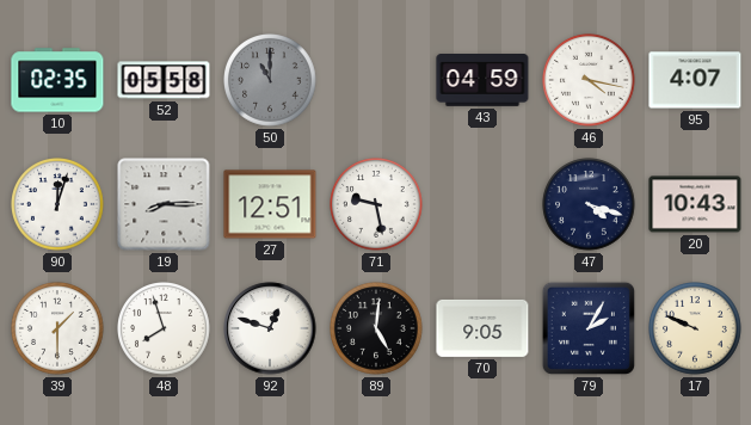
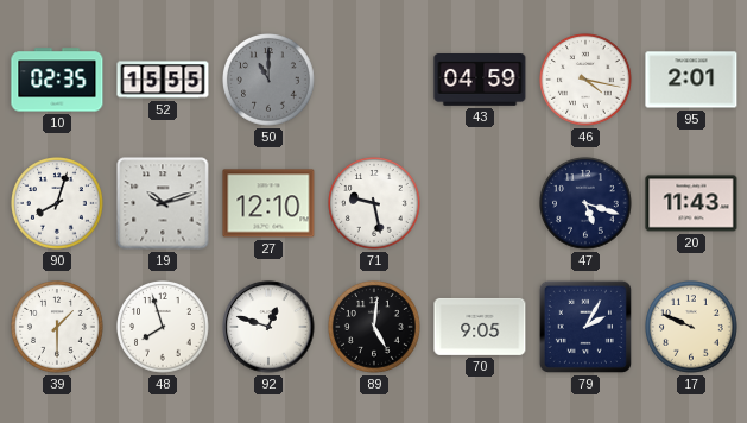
52: 05:58 -> 15:55 (163, 80)
95: 4:07 -> 2:01 (691, 80)
90: 12:03 -> 8:03 (58, 204)
19: 8:15 -> 10:12 (163, 203)
27: 12:51 -> 12:10 (268, 203)
47: 4:18 -> 5:18 (587, 204)
20: 10:43 -> 11:43 (691, 203)
